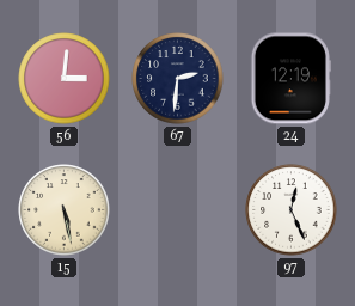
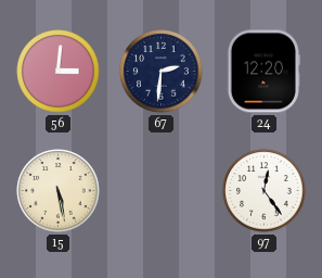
24: 12:19 -> 12:20 (263, 72)
97: 12:26 -> 12:24 (265, 191)
